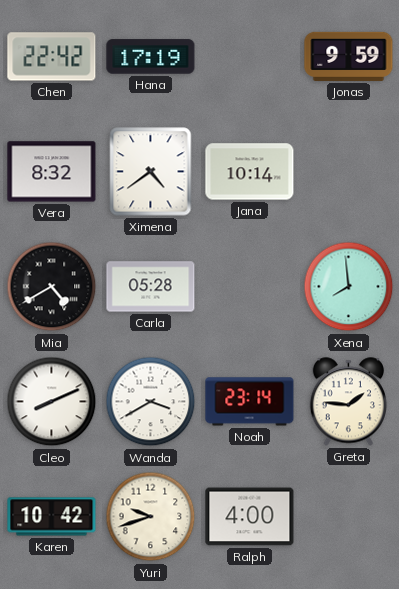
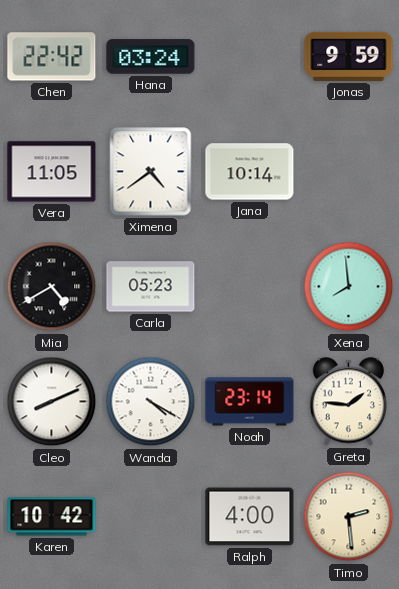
Hana: 17:19 -> 03:24 (151, 57)
Vera: 8:32 -> 11:05 (52, 172)
Carla: 05:28 -> 05:23 (151, 287)
Wanda: 3:40 -> 4:20 (151, 402)
Yuri: 9:42 -> none (151, 517)
Timo: none -> 2:29 (349, 517)
